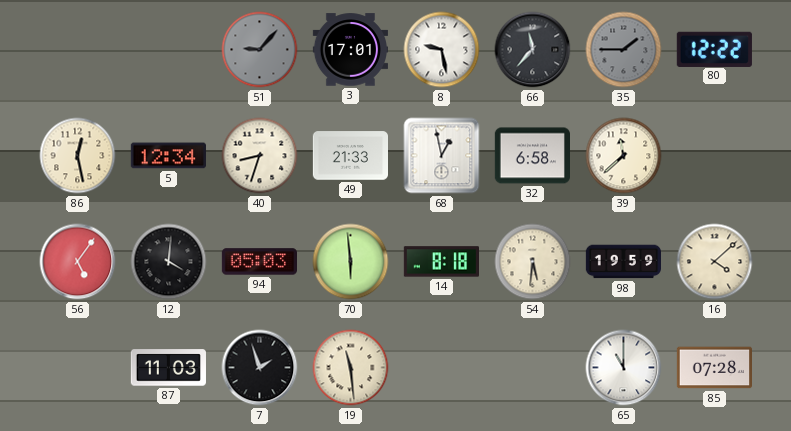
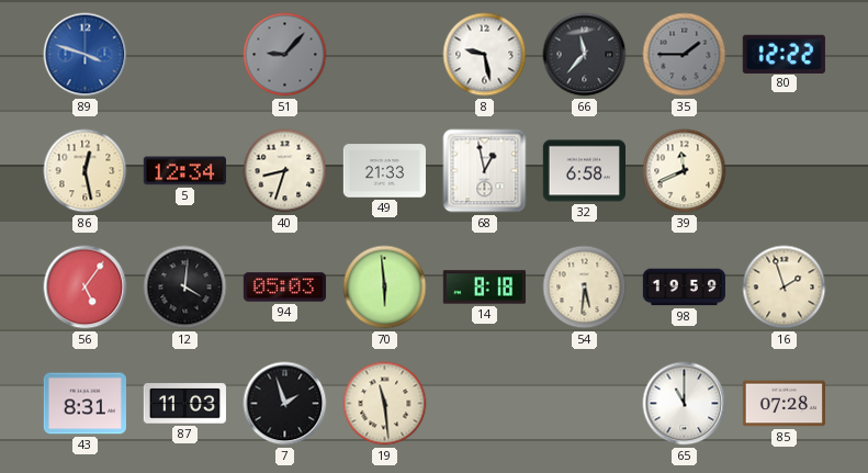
89: none -> 3:48 (86, 55)
3: 17:01 -> none (350, 50)
39: 11:38 -> 11:41 (685, 171)
16: 4:08 -> 1:57 (785, 288)
43: none -> 8:31 (84, 404)
